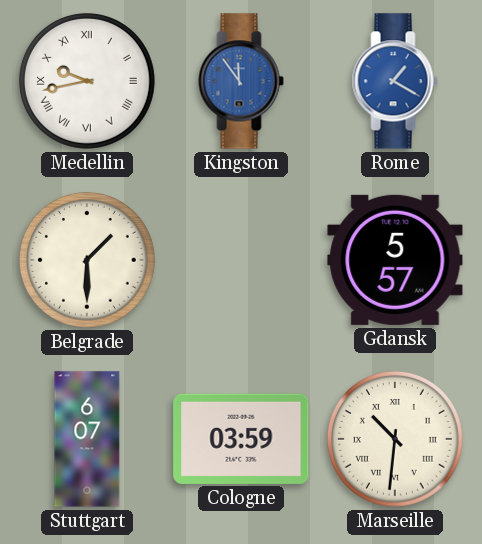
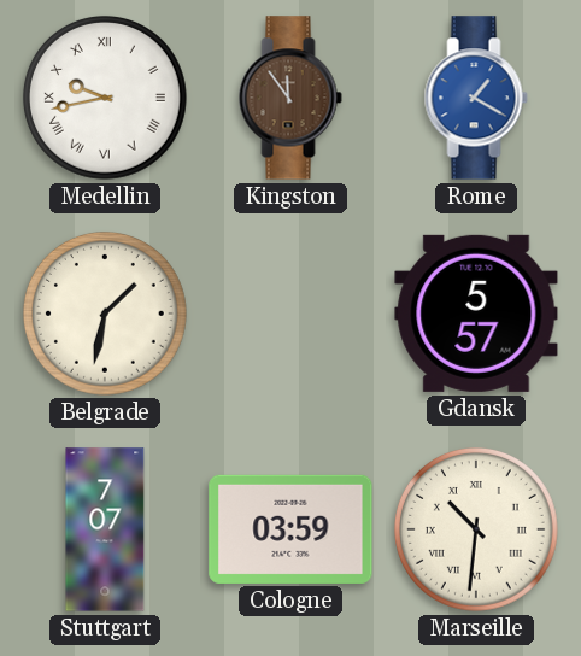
Kingston dial: blue -> brown (290, 98)
Belgrade: 1:30 -> 1:32 (105, 314)
Stuttgart: 6:07 -> 7:07 (105, 529)
